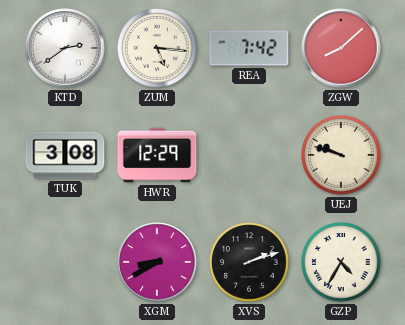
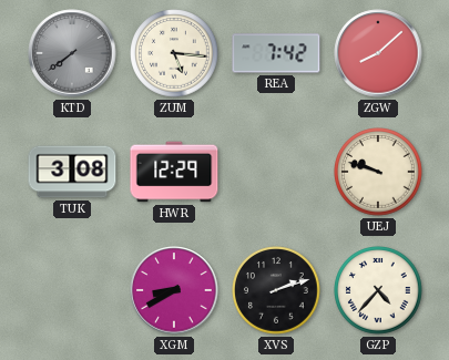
KTD: 2:39 -> 7:39 (72, 53)
KTD dial: white -> grey (72, 53)
GZP: 4:35 -> 4:37 (378, 290)
